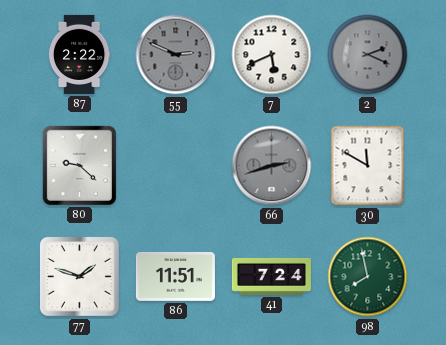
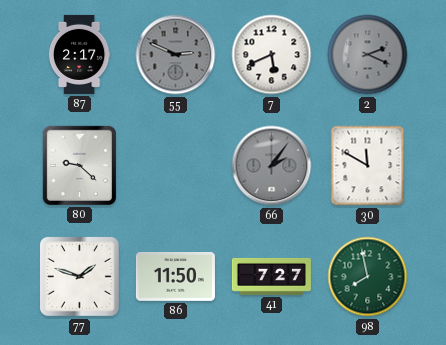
87: 2:22 -> 2:17 (79, 54)
66: 2:42 -> 2:06 (272, 166)
86: 11:51 -> 11:50 (175, 277)
41: 7:24 -> 7:27 (271, 276)
